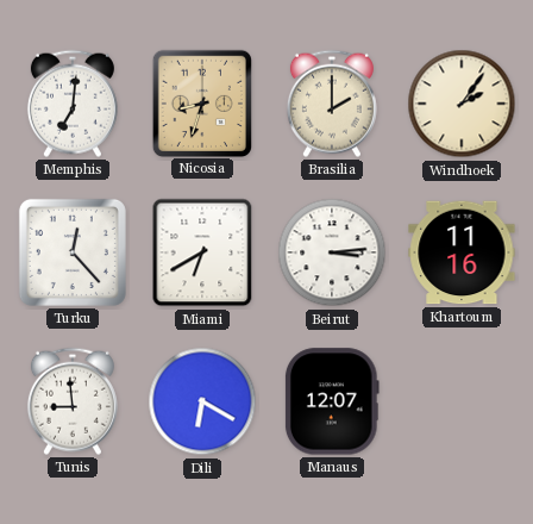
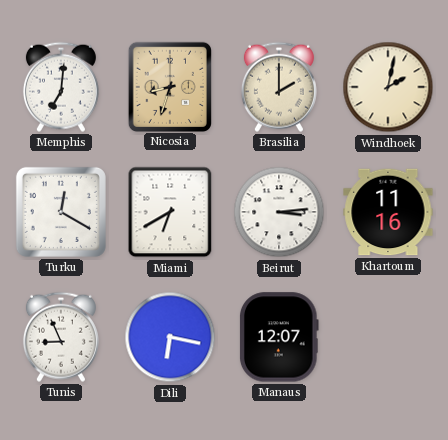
Windhoek: 2:06 -> 2:02 (388, 87)
Turku: 12:23 -> 12:20 (61, 212)
Tunis: 8:59 -> 8:56 (61, 337)
Dili: 6:20 -> 6:17 (170, 337)
